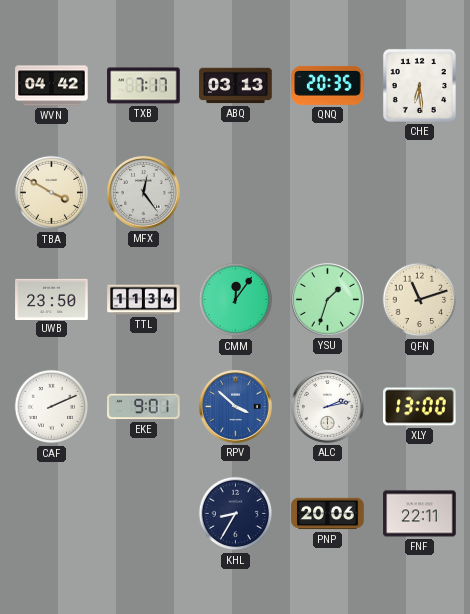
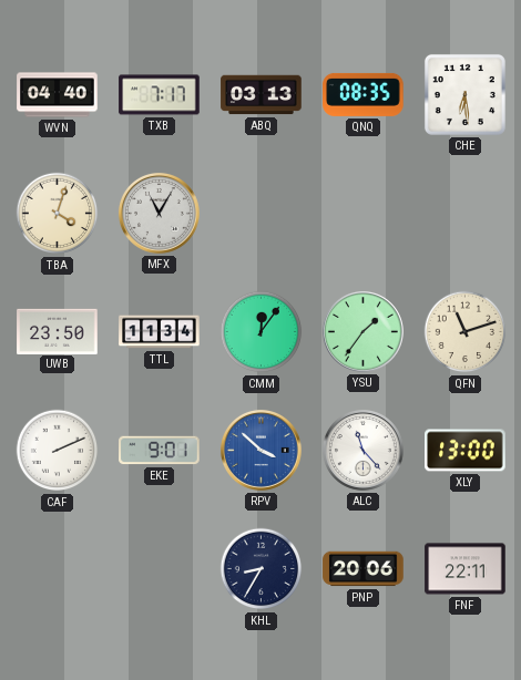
WVN: 04:42 -> 04:40 (58, 95)
QNQ: 20:35 -> 08:35 (364, 94)
TBA: 3:50 -> 4:03 (58, 214)
MFX: 12:24 -> 11:05 (160, 214)
YSU: 1:33 -> 1:36 (364, 332)
ALC: 2:13 -> 11:23 (364, 451)
